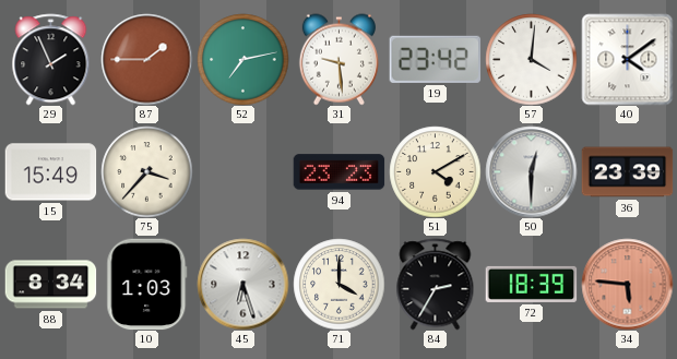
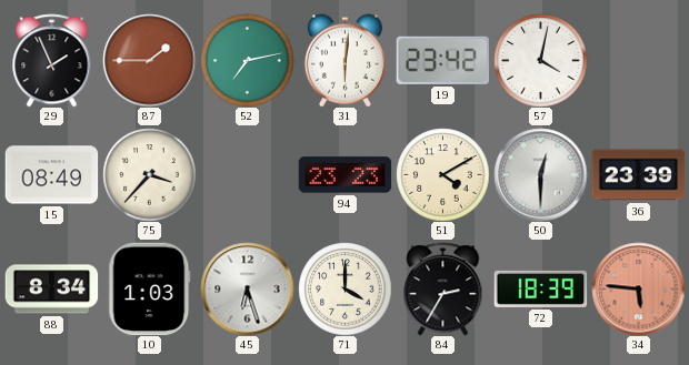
31: 9:29 -> 6:01 (344, 60)
57: 4:01 -> 4:02 (540, 60)
40: 4:09 -> none (627, 59)
15: 15:49 -> 08:49 (51, 175)
